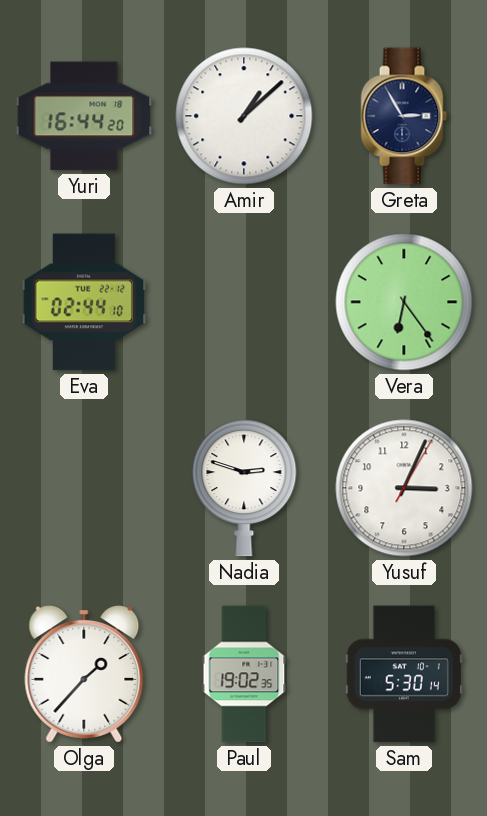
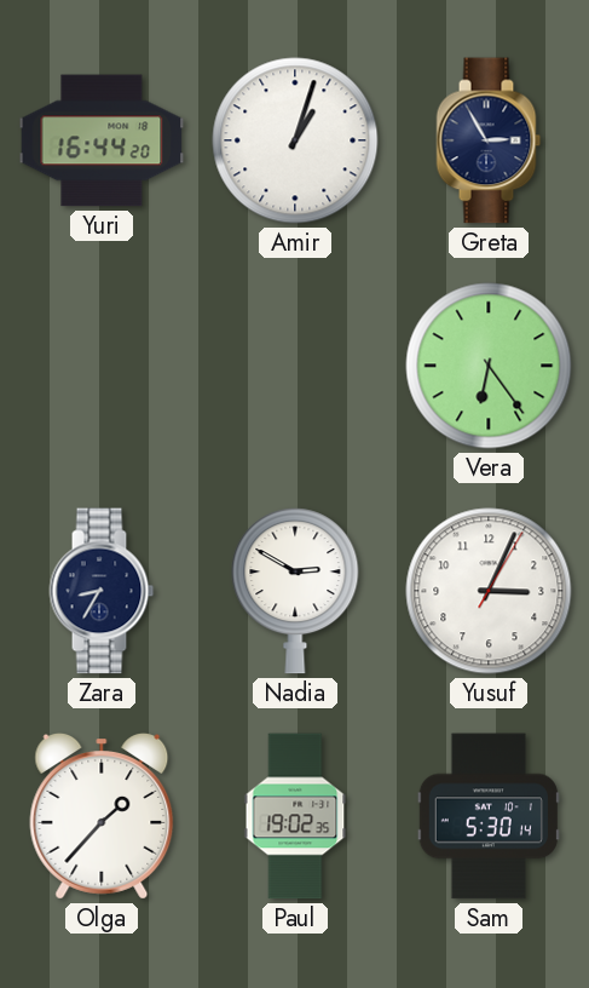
Amir: 1:08 -> 1:03 (295, 140)
Eva: 02:44 -> none (84, 302)
Zara: none -> 8:35 (102, 591)
Nadia: 2:48 -> 2:50 (295, 591)
